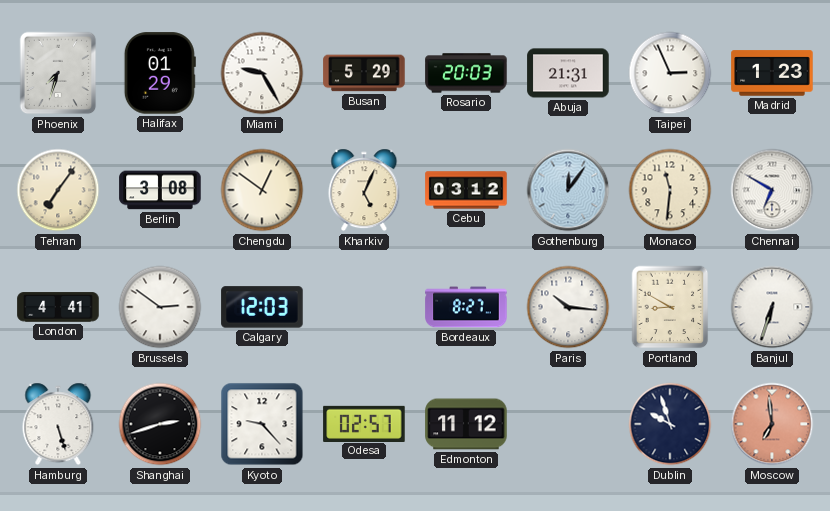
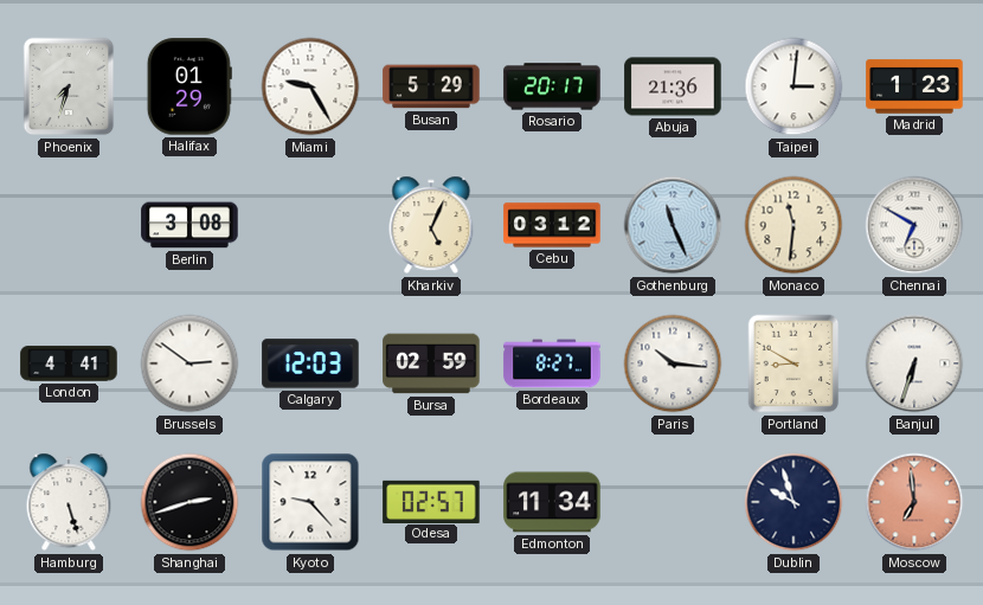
Rosario: 20:03 -> 20:17 (552, 86)
Abuja: 21:31 -> 21:36 (673, 86)
Taipei: 2:56 -> 3:01 (794, 86)
Tehran: 7:06 -> none (58, 190)
Chengdu: 12:51 -> none (262, 190)
Gothenburg: 12:06 -> 11:26 (673, 225)
Bursa: none -> 02:59 (431, 363)
Edmonton: 11:12 -> 11:34 (552, 502)
